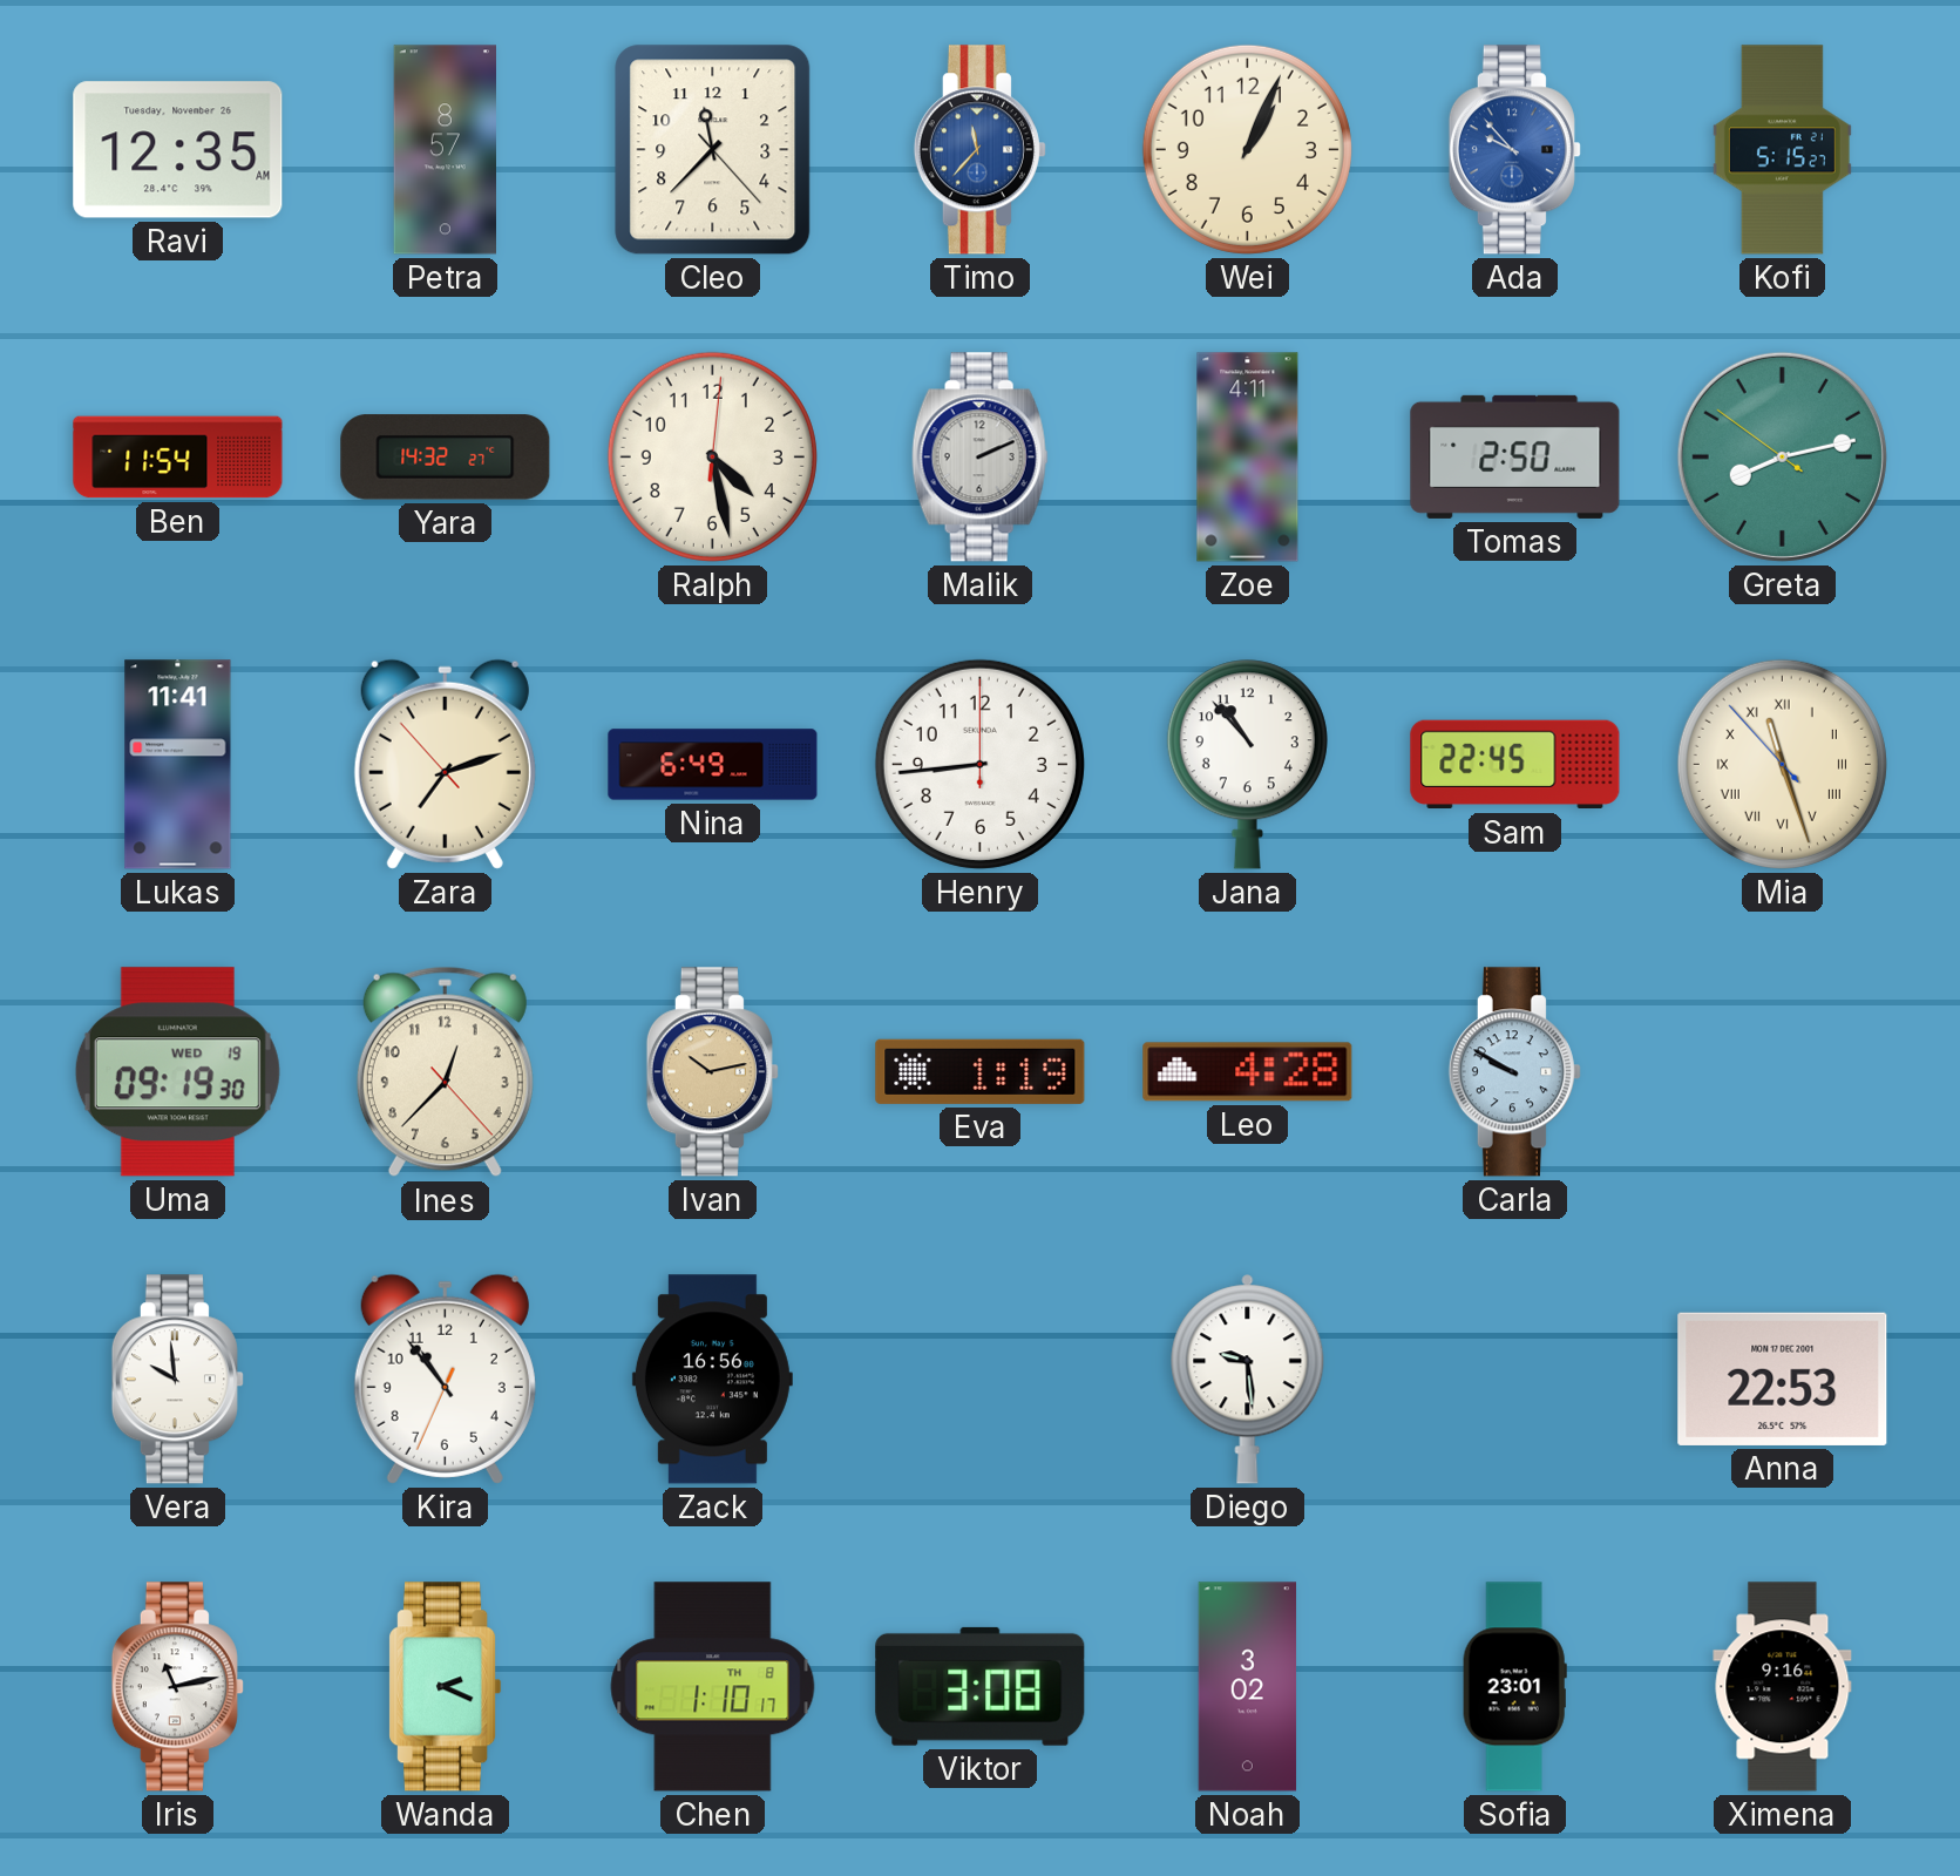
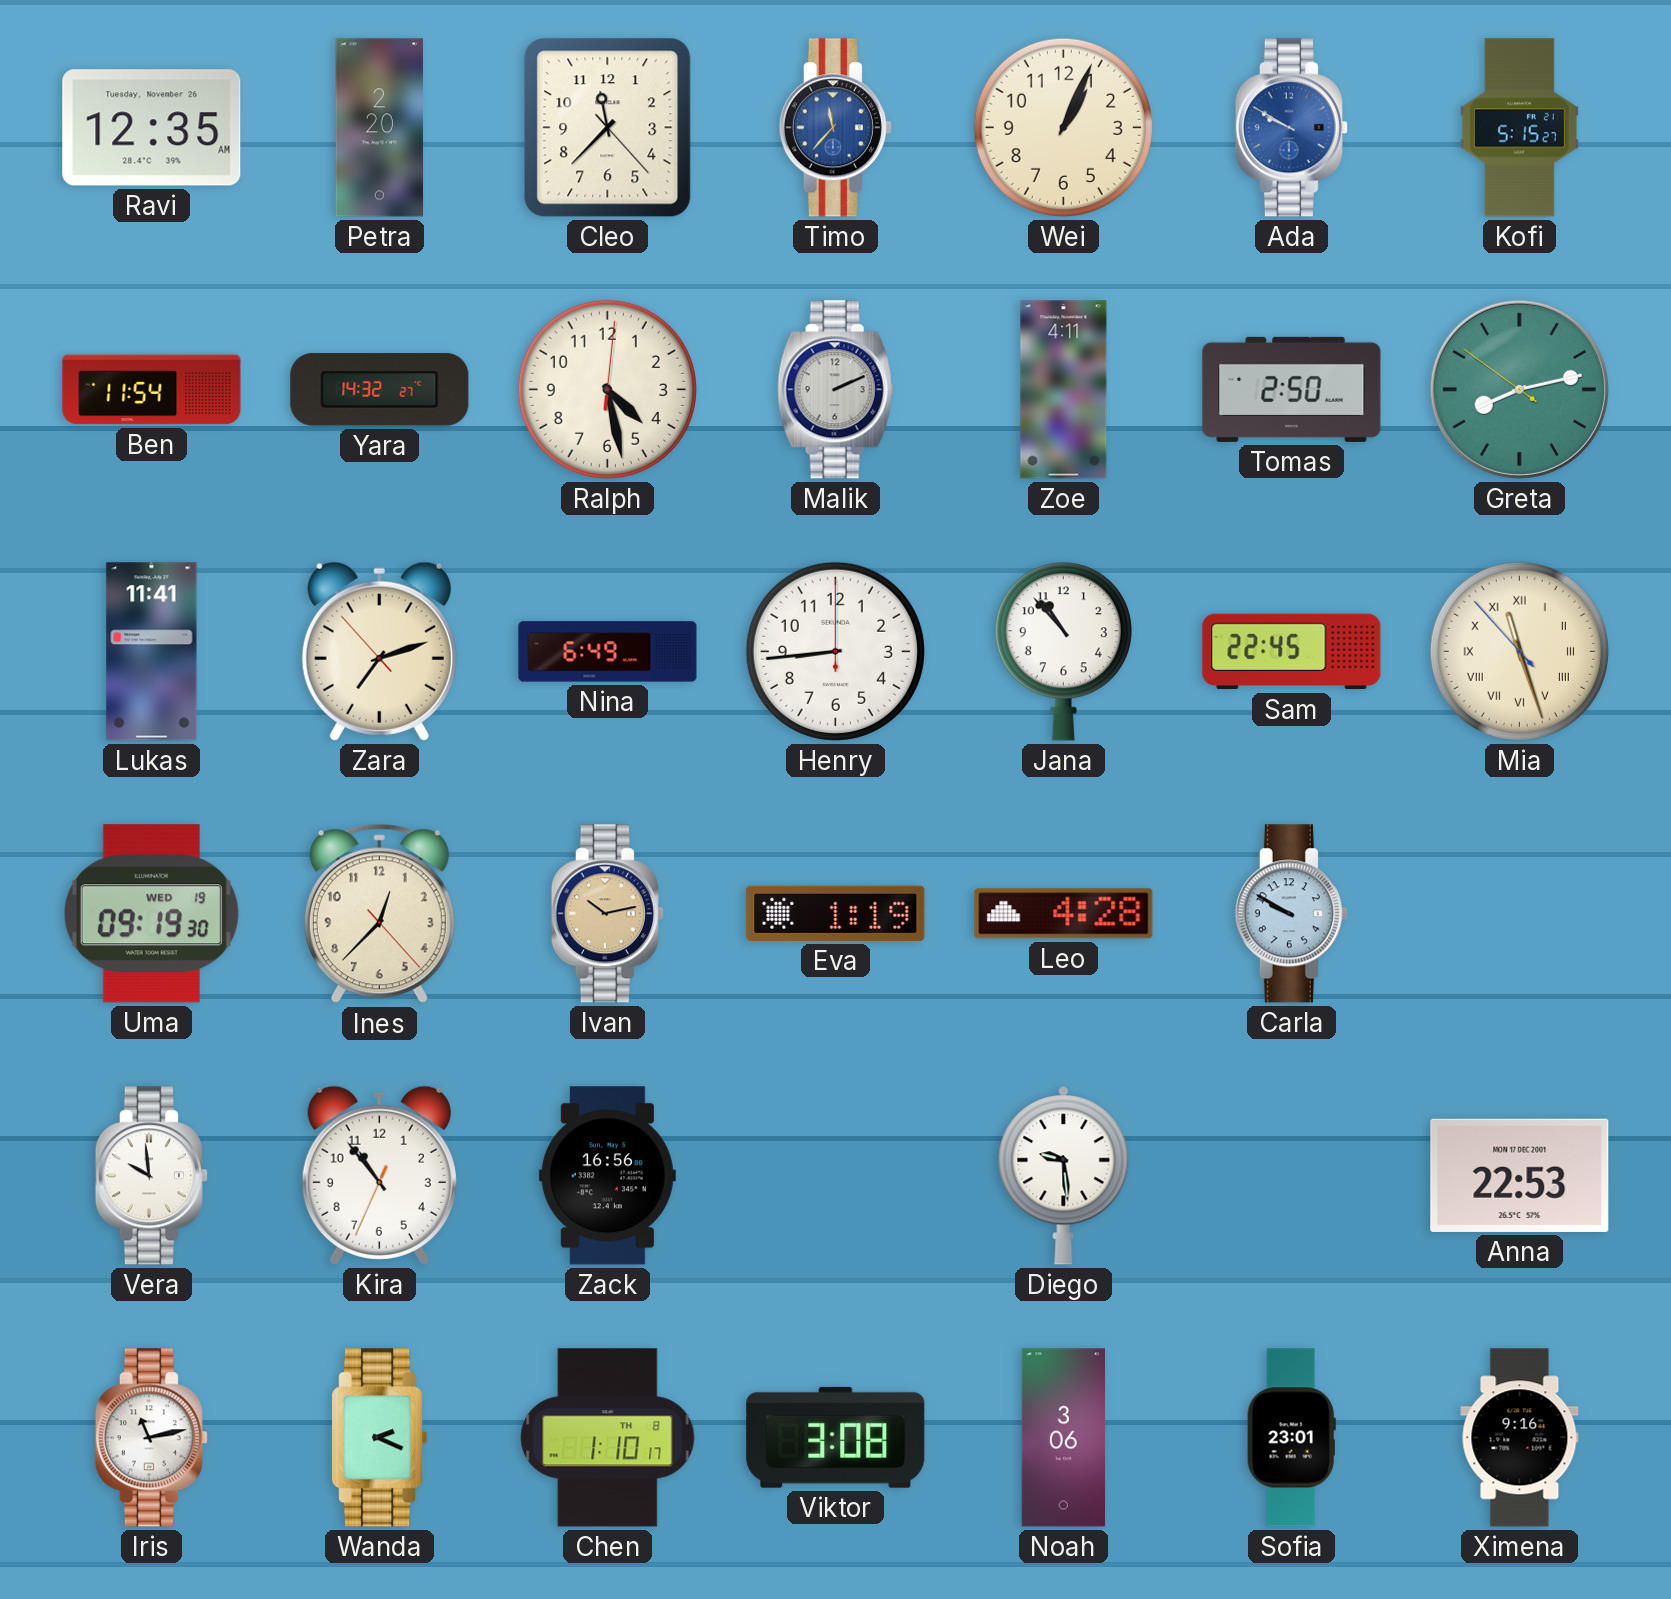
Petra: 8:57 -> 2:20 (379, 128)
Ada: 9:53 -> 9:50 (1291, 128)
Noah: 3:02 -> 3:06 (1064, 1438)
